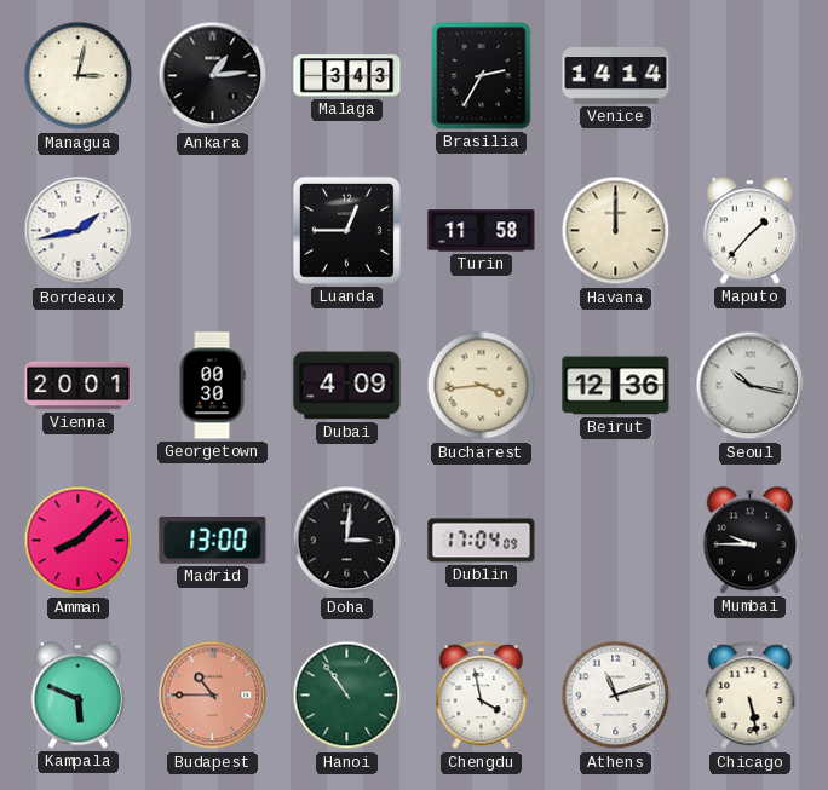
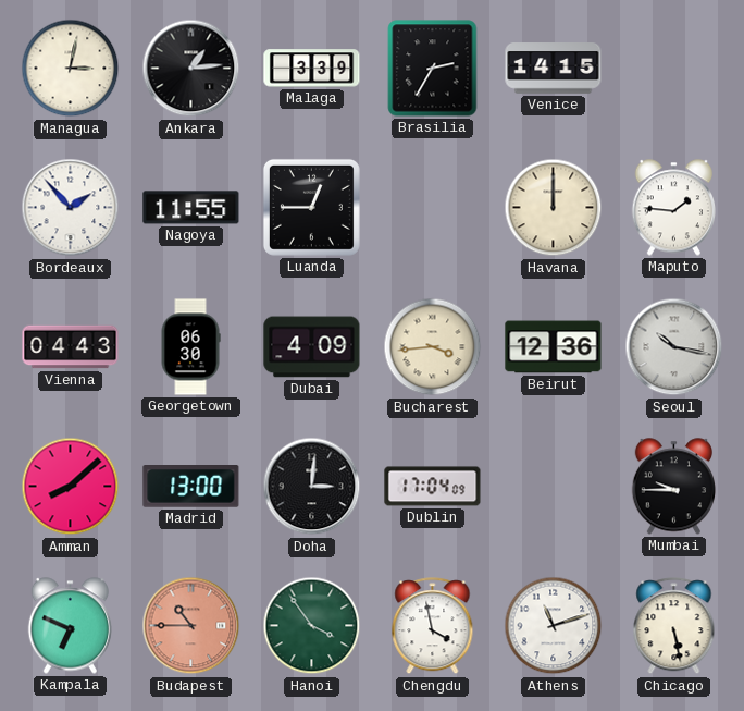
Malaga: 3:43 -> 3:39 (312, 69)
Venice: 14:14 -> 14:15 (554, 69)
Bordeaux: 1:43 -> 1:53 (71, 208)
Nagoya: none -> 11:55 (191, 208)
Turin: 11:58 -> none (482, 231)
Maputo: 1:37 -> 1:46 (674, 208)
Vienna: 20:01 -> 04:43 (71, 347)
Georgetown: 00:30 -> 06:30 (190, 347)
Kampala: 5:49 -> 6:49 (71, 626)
Hanoi: 10:54 -> 3:54 (312, 626)
